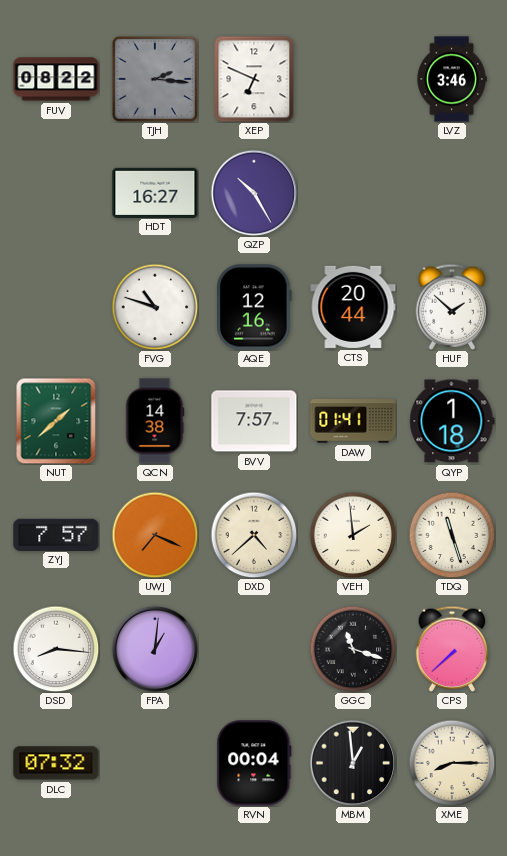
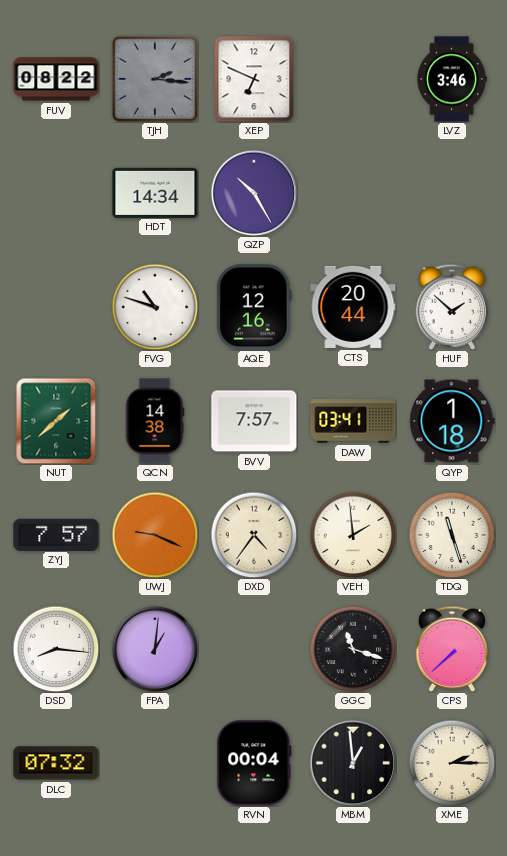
HDT: 16:27 -> 14:34 (155, 192)
DAW: 01:41 -> 03:41 (353, 421)
UWJ: 7:19 -> 9:19 (155, 535)
DXD: 4:38 -> 4:36 (254, 535)
XME: 8:15 -> 2:15 (452, 763)
